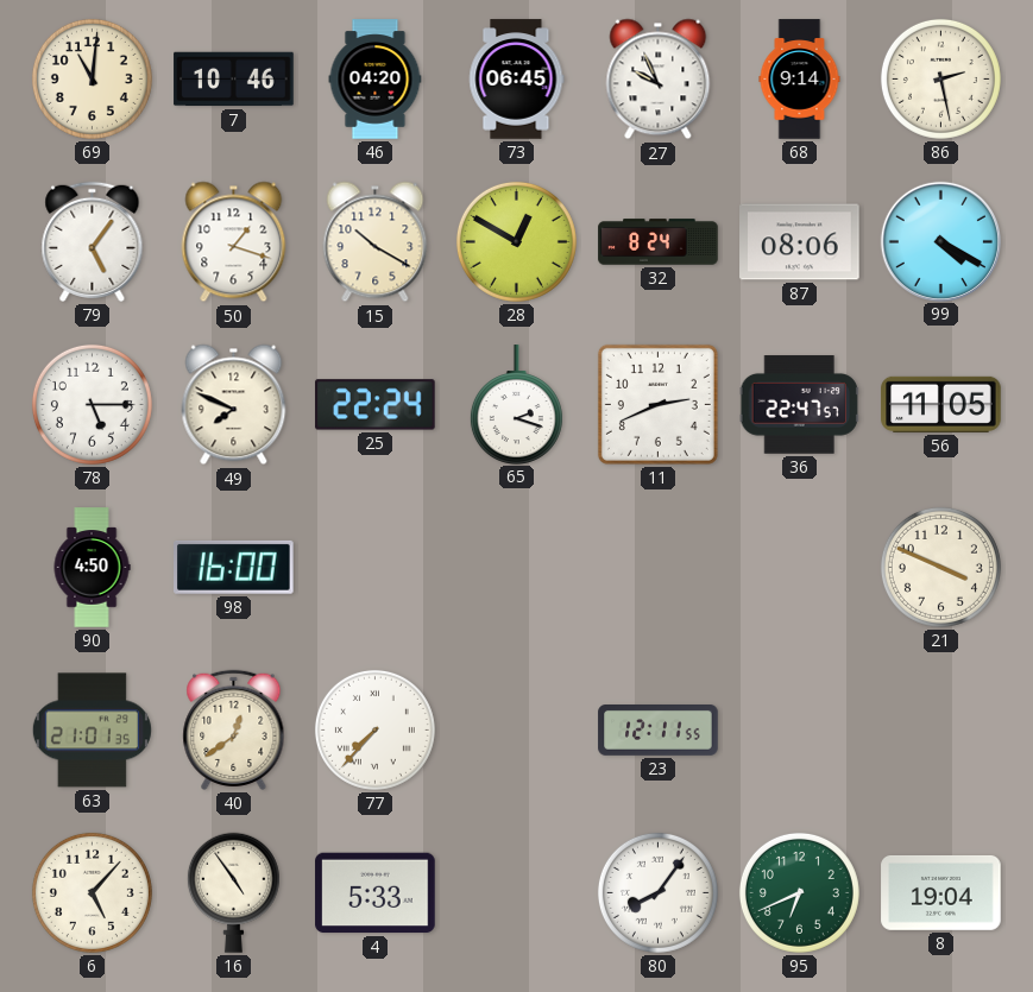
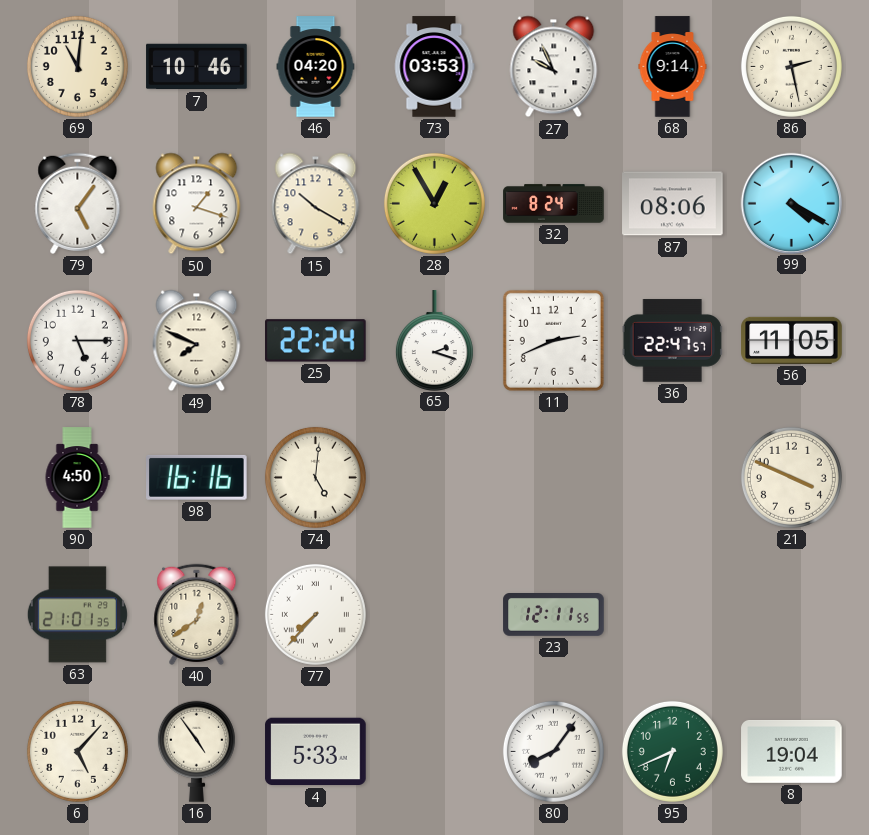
73: 06:45 -> 03:53 (435, 67)
28: 12:50 -> 12:55 (434, 203)
98: 16:00 -> 16:16 (197, 477)
74: none -> 5:01 (315, 477)
